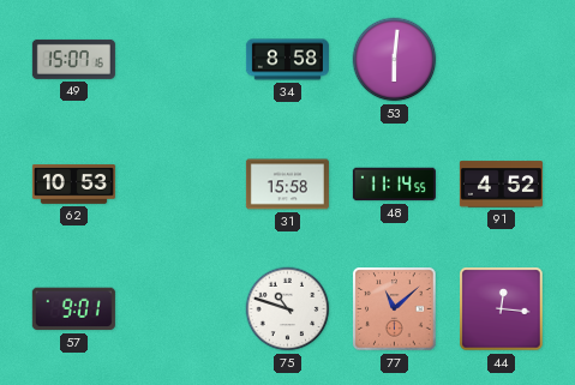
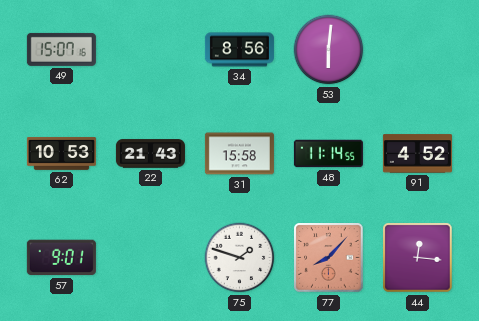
34: 8:58 -> 8:56 (239, 50)
22: none -> 21:43 (150, 154)
75: 10:48 -> 1:48 (240, 258)
77: 11:08 -> 8:07 (329, 258)
